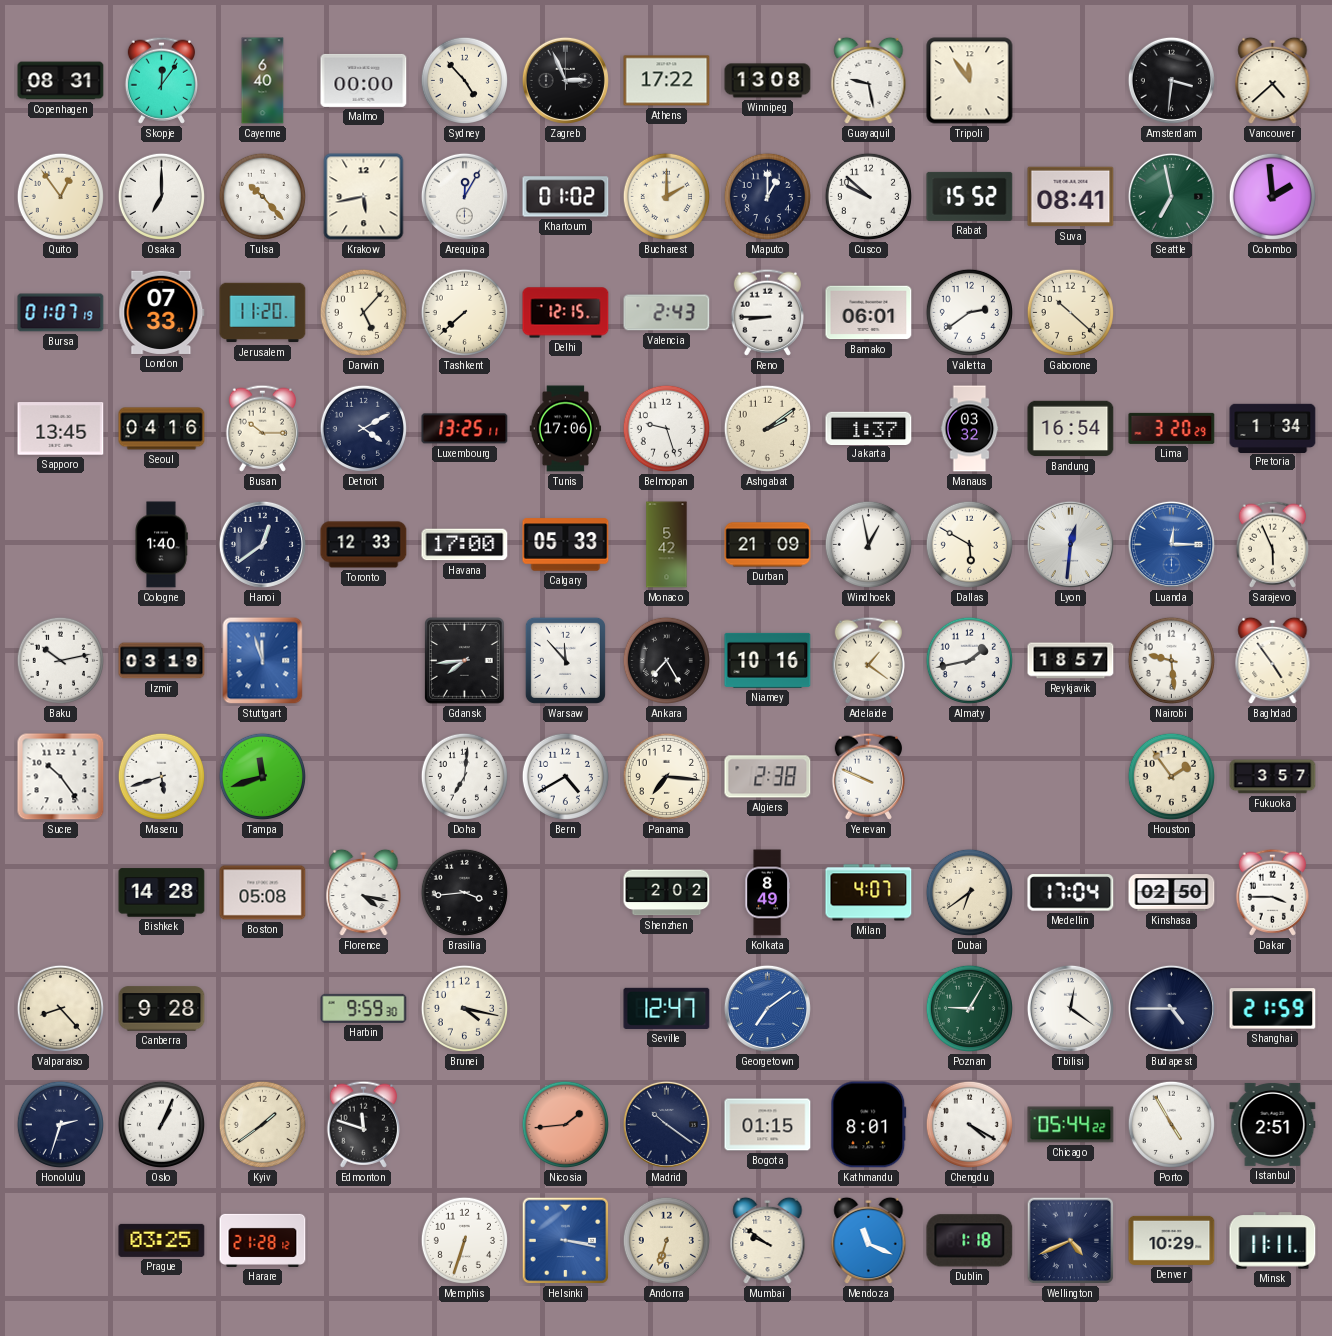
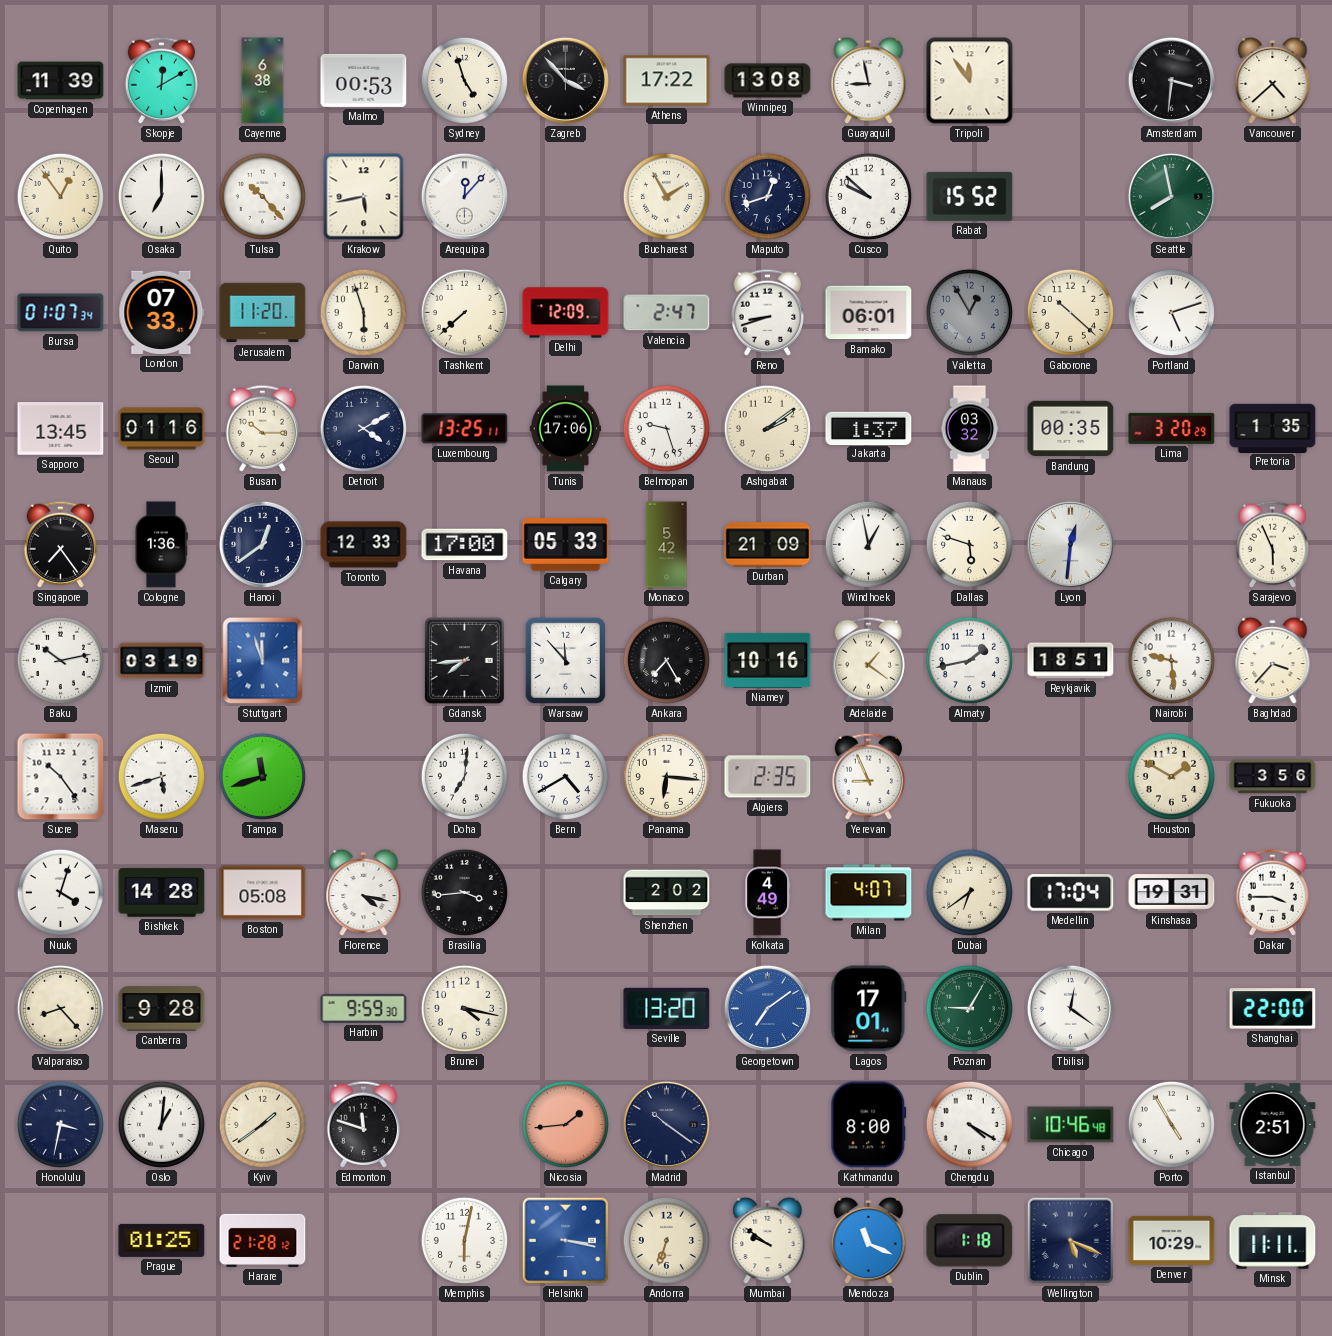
Copenhagen: 08:31 -> 11:39 (61, 81)
Skopje: 12:06 -> 12:10 (161, 80)
Cayenne: 6:40 -> 6:38 (263, 81)
Malmo: 00:00 -> 00:53 (364, 80)
Sydney: 4:53 -> 4:57 (464, 80)
Zagreb: 2:56 -> 3:53 (565, 80)
Guayaquil: 9:28 -> 8:58 (869, 81)
Arequipa: 12:05 -> 12:07 (464, 196)
Khartoum: 01:02 -> none (566, 197)
Bucharest: 2:00 -> 1:55 (666, 196)
Maputo: 1:00 -> 12:42 (767, 196)
Suva: 08:41 -> none (1071, 197)
Seattle: 6:58 -> 7:58 (1171, 196)
Colombo: 1:59 -> none (1272, 196)
Bursa: 01:07:19 -> 01:07:34 (61, 313)
Darwin: 5:07 -> 5:57 (363, 312)
Delhi: 12:15 -> 12:09 (566, 313)
Valencia: 2:43 -> 2:47 (667, 313)
Reno: 8:45 -> 8:42 (767, 312)
Valletta: 2:39 -> 12:55 (969, 312)
Valletta dial: white -> grey (969, 312)
Portland: none -> 5:12 (1171, 312)
Seoul: 04:16 -> 01:16 (162, 429)
Bandung: 16:54 -> 00:35 (1071, 429)
Pretoria: 1:34 -> 1:35 (1273, 428)
Singapore: none -> 7:24 (60, 544)
Cologne: 1:40 -> 1:36 (161, 545)
Dallas: 5:50 -> 5:48 (969, 544)
Luanda: 12:15 -> none (1171, 544)
Reykjavik: 18:57 -> 18:51 (1071, 661)
Baghdad: 4:54 -> 3:37 (1273, 661)
Panama: 7:16 -> 6:16 (666, 776)
Algiers: 2:38 -> 2:35 (768, 777)
Yerevan: 9:49 -> 8:56 (868, 776)
Houston: 1:54 -> 1:50 (1171, 776)
Fukuoka: 3:57 -> 3:56 (1273, 777)
Nuuk: none -> 4:03 (60, 892)
Kolkata: 8:49 -> 4:49 (768, 893)
Kinshasa: 02:50 -> 19:31 (1172, 893)
Seville: 12:47 -> 13:20 (667, 1008)
Lagos: none -> 17:01 (869, 1009)
Budapest: 4:45 -> none (1171, 1008)
Shanghai: 21:59 -> 22:00 (1273, 1009)
Honolulu: 2:33 -> 3:32 (60, 1124)
Oslo: 1:04 -> 1:01 (161, 1124)
Bogota: 01:15 -> none (768, 1125)
Kathmandu: 8:01 -> 8:00 (869, 1125)
Chicago: 05:44 -> 10:46 (1071, 1125)
Prague: 03:25 -> 01:25 (162, 1240)
Memphis: 6:33 -> 6:02 (464, 1240)
Wellington: 4:41 -> 5:19 (1071, 1241)
